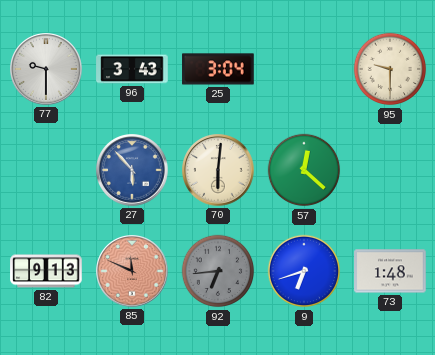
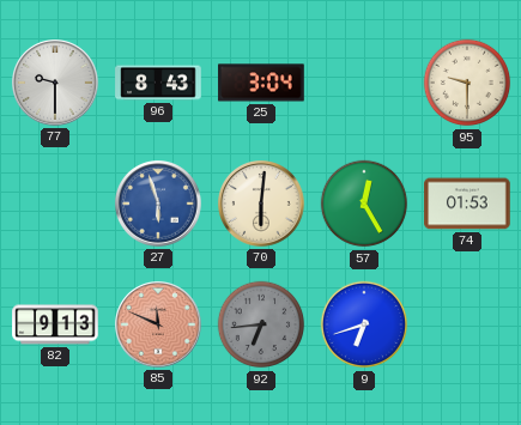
96: 3:43 -> 8:43 (158, 83)
27: 5:53 -> 5:57 (159, 205)
57: 12:22 -> 12:25 (364, 204)
74: none -> 01:53 (467, 204)
73: 1:48 -> none (390, 271)
